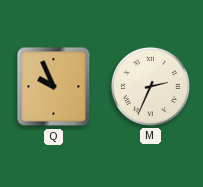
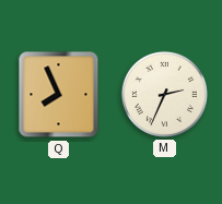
Q: 9:56 -> 7:56 (59, 95)
